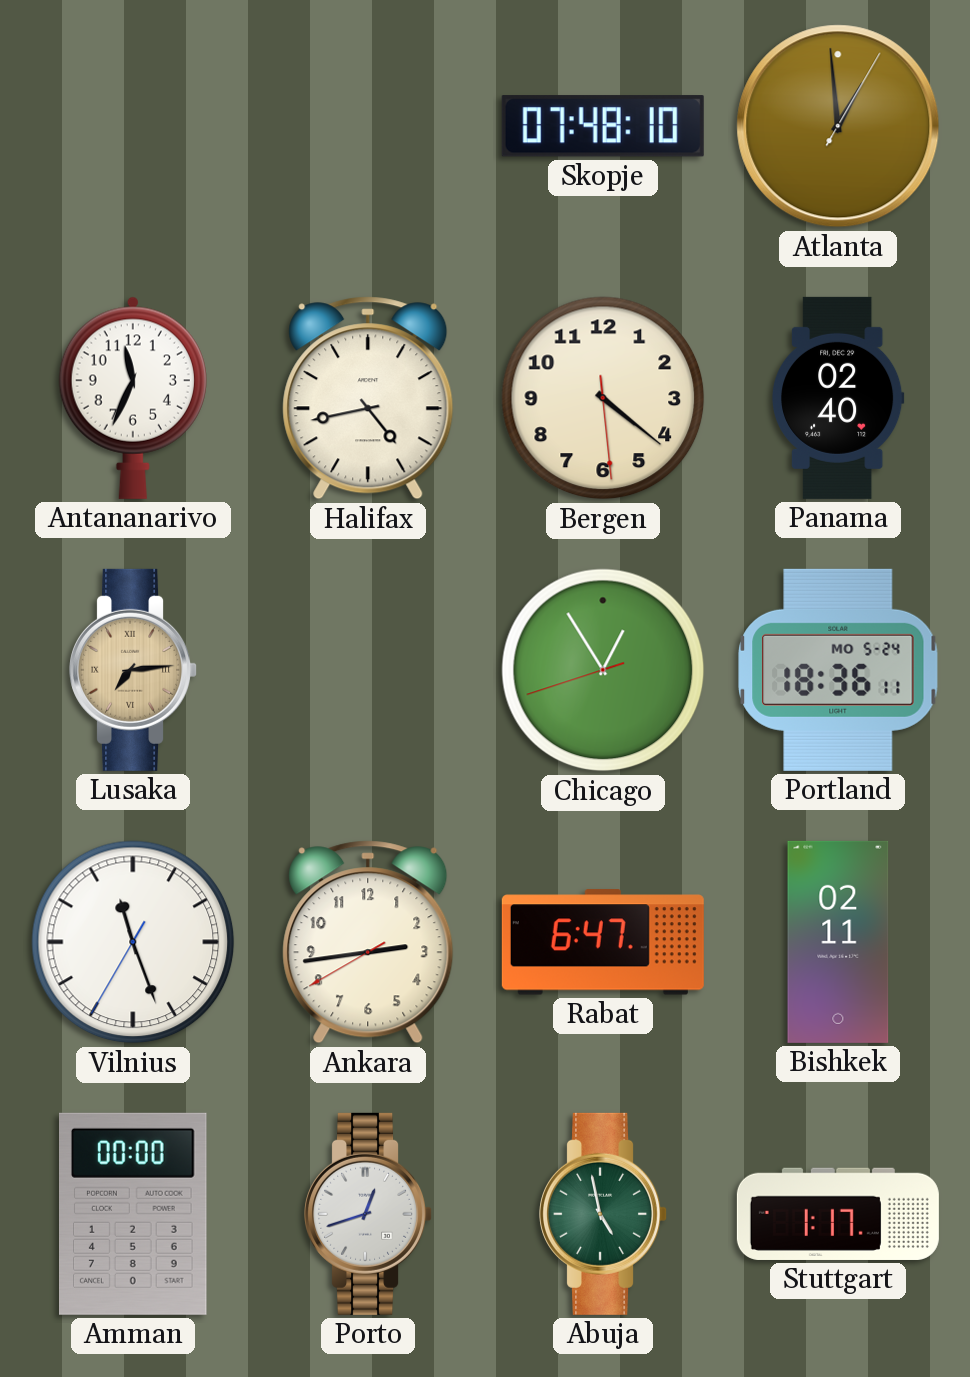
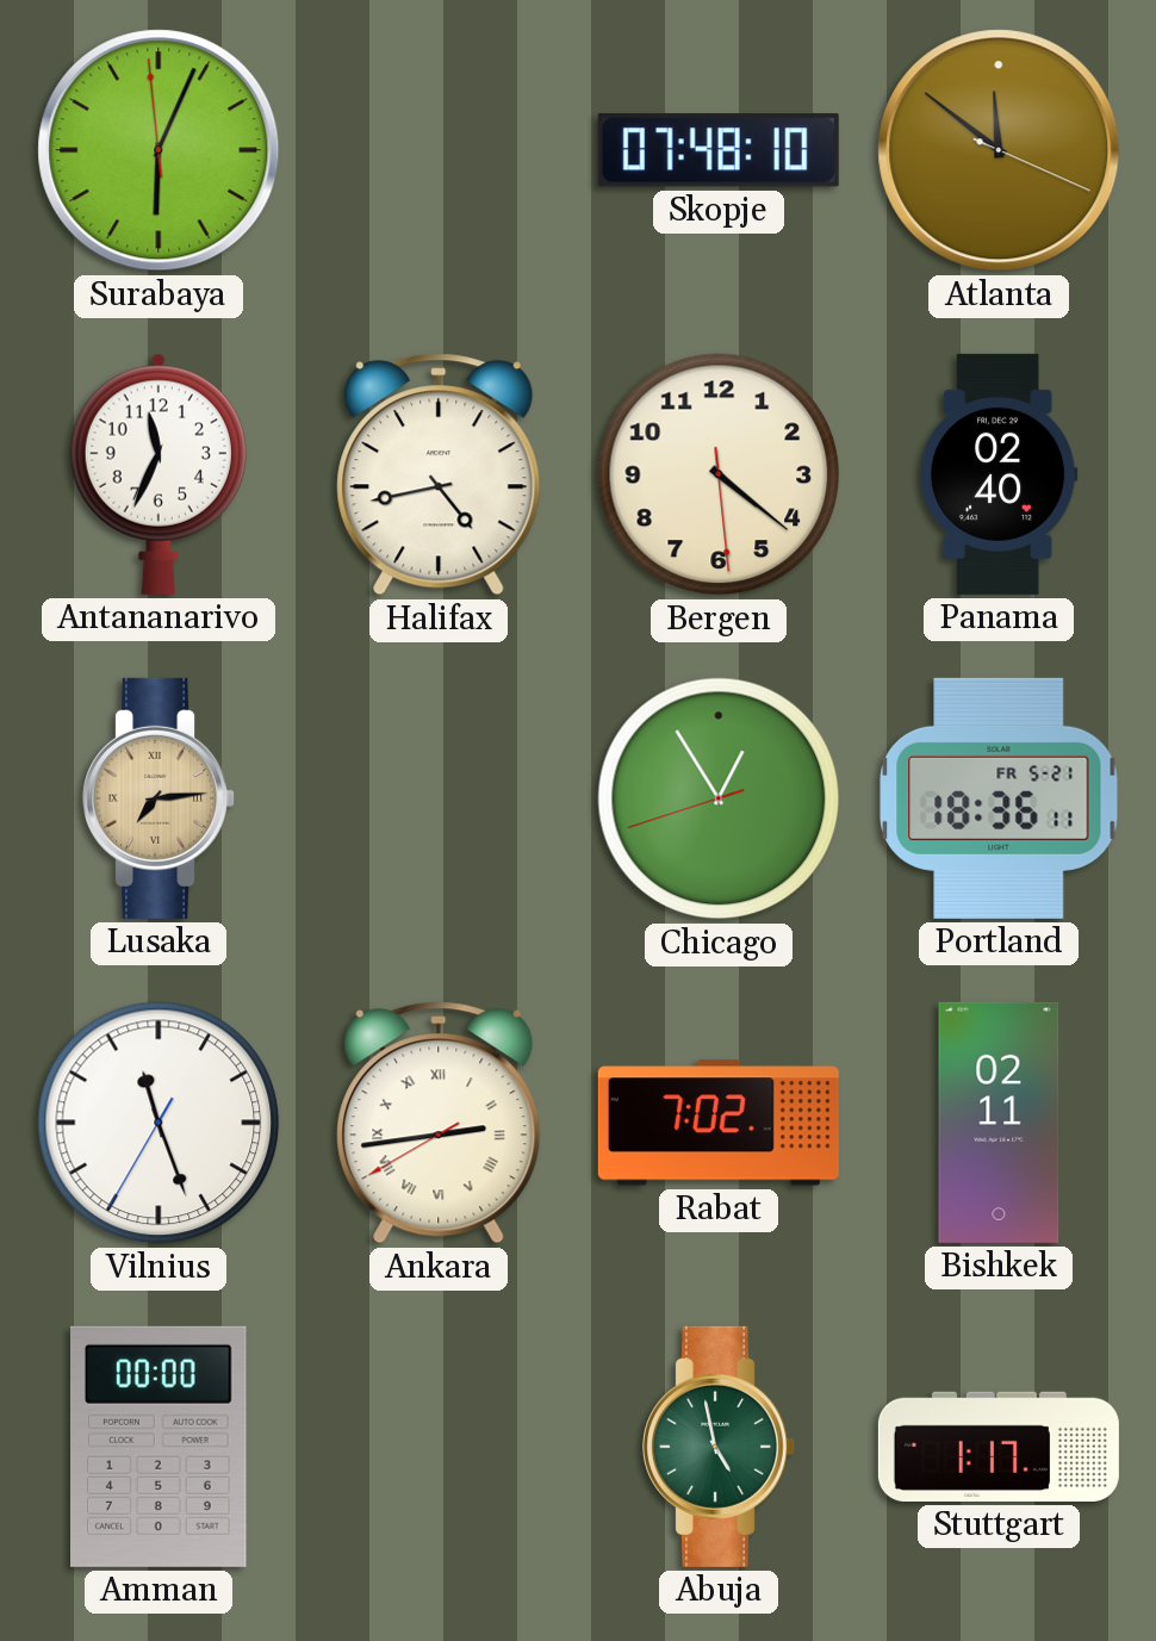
Surabaya: none -> 6:03 (159, 150)
Atlanta: 12:59 -> 11:51 (999, 150)
Portland date: MO 5-24 -> FR 5-21 (999, 798)
Ankara numerals: Arabic -> Roman (439, 1123)
Rabat: 6:47 -> 7:02 (719, 1123)
Porto: 12:42 -> none (369, 1214)
